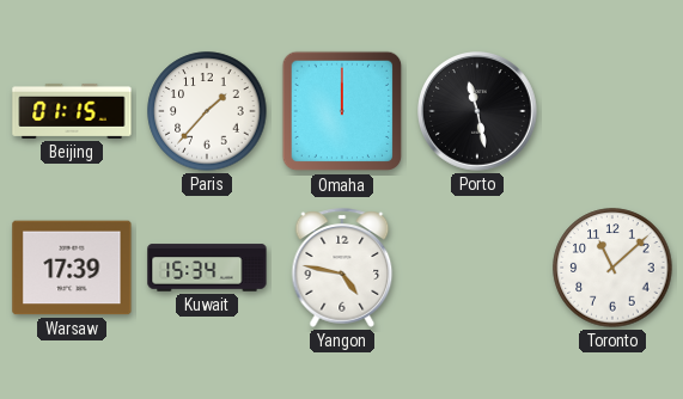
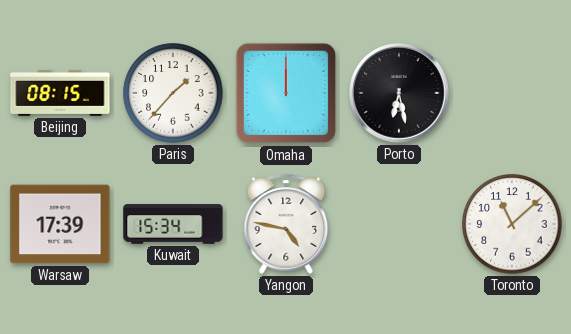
Beijing: 01:15 -> 08:15 (60, 93)
Porto: 11:28 -> 6:28 (399, 93)
